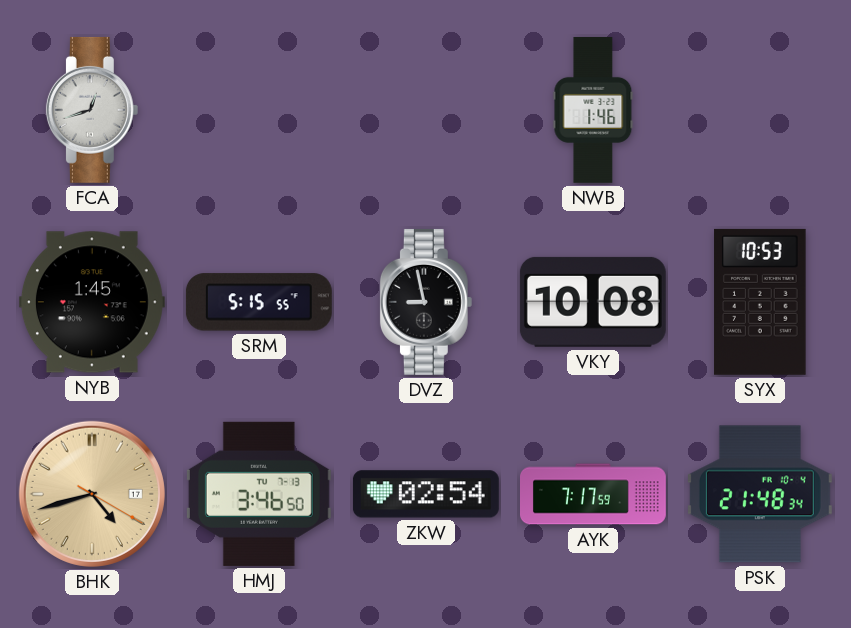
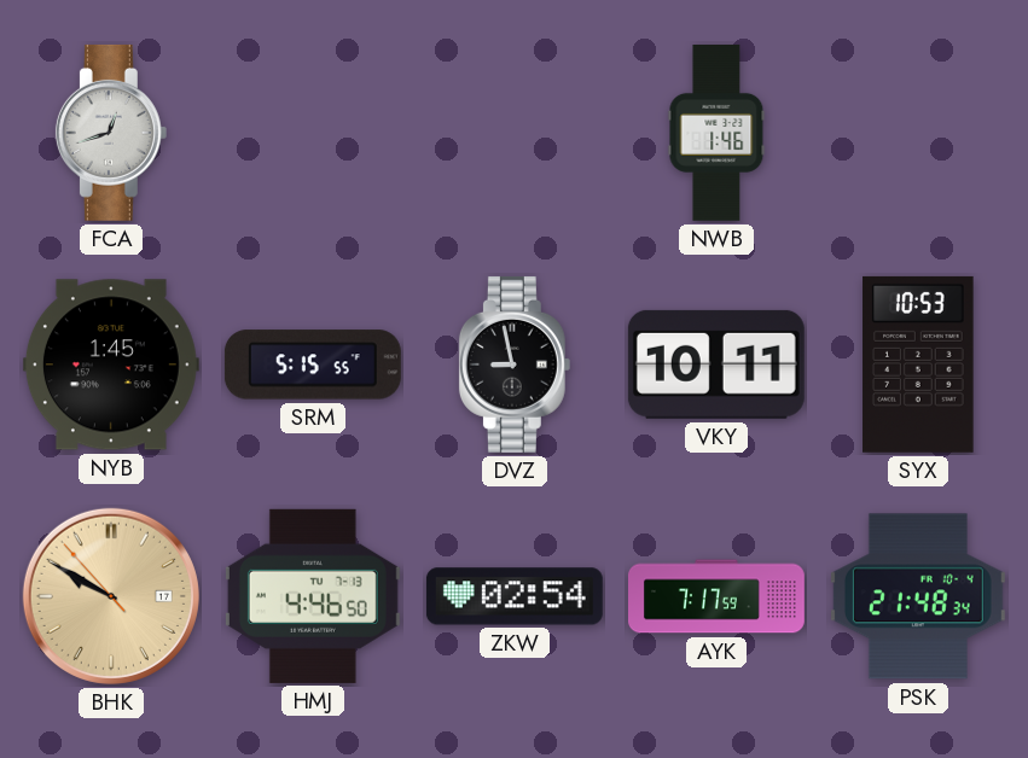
VKY: 10:08 -> 10:11 (716, 365)
BHK: 4:42 -> 9:49 (111, 596)
HMJ: 3:46 -> 4:46 (313, 596)
